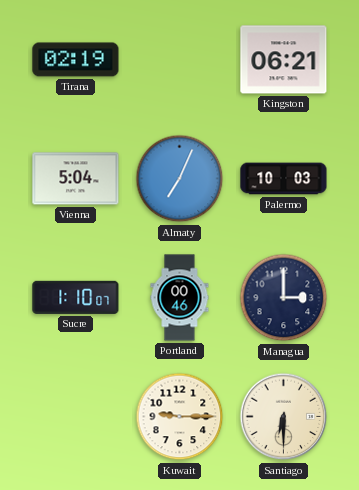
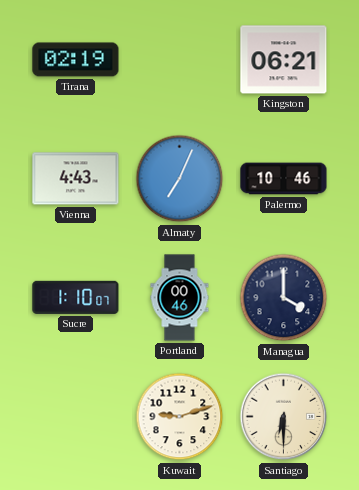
Vienna: 5:04 -> 4:43 (76, 179)
Palermo: 10:03 -> 10:46 (284, 179)
Managua: 3:00 -> 4:00 (284, 298)
Kuwait: 9:15 -> 9:12 (180, 417)
